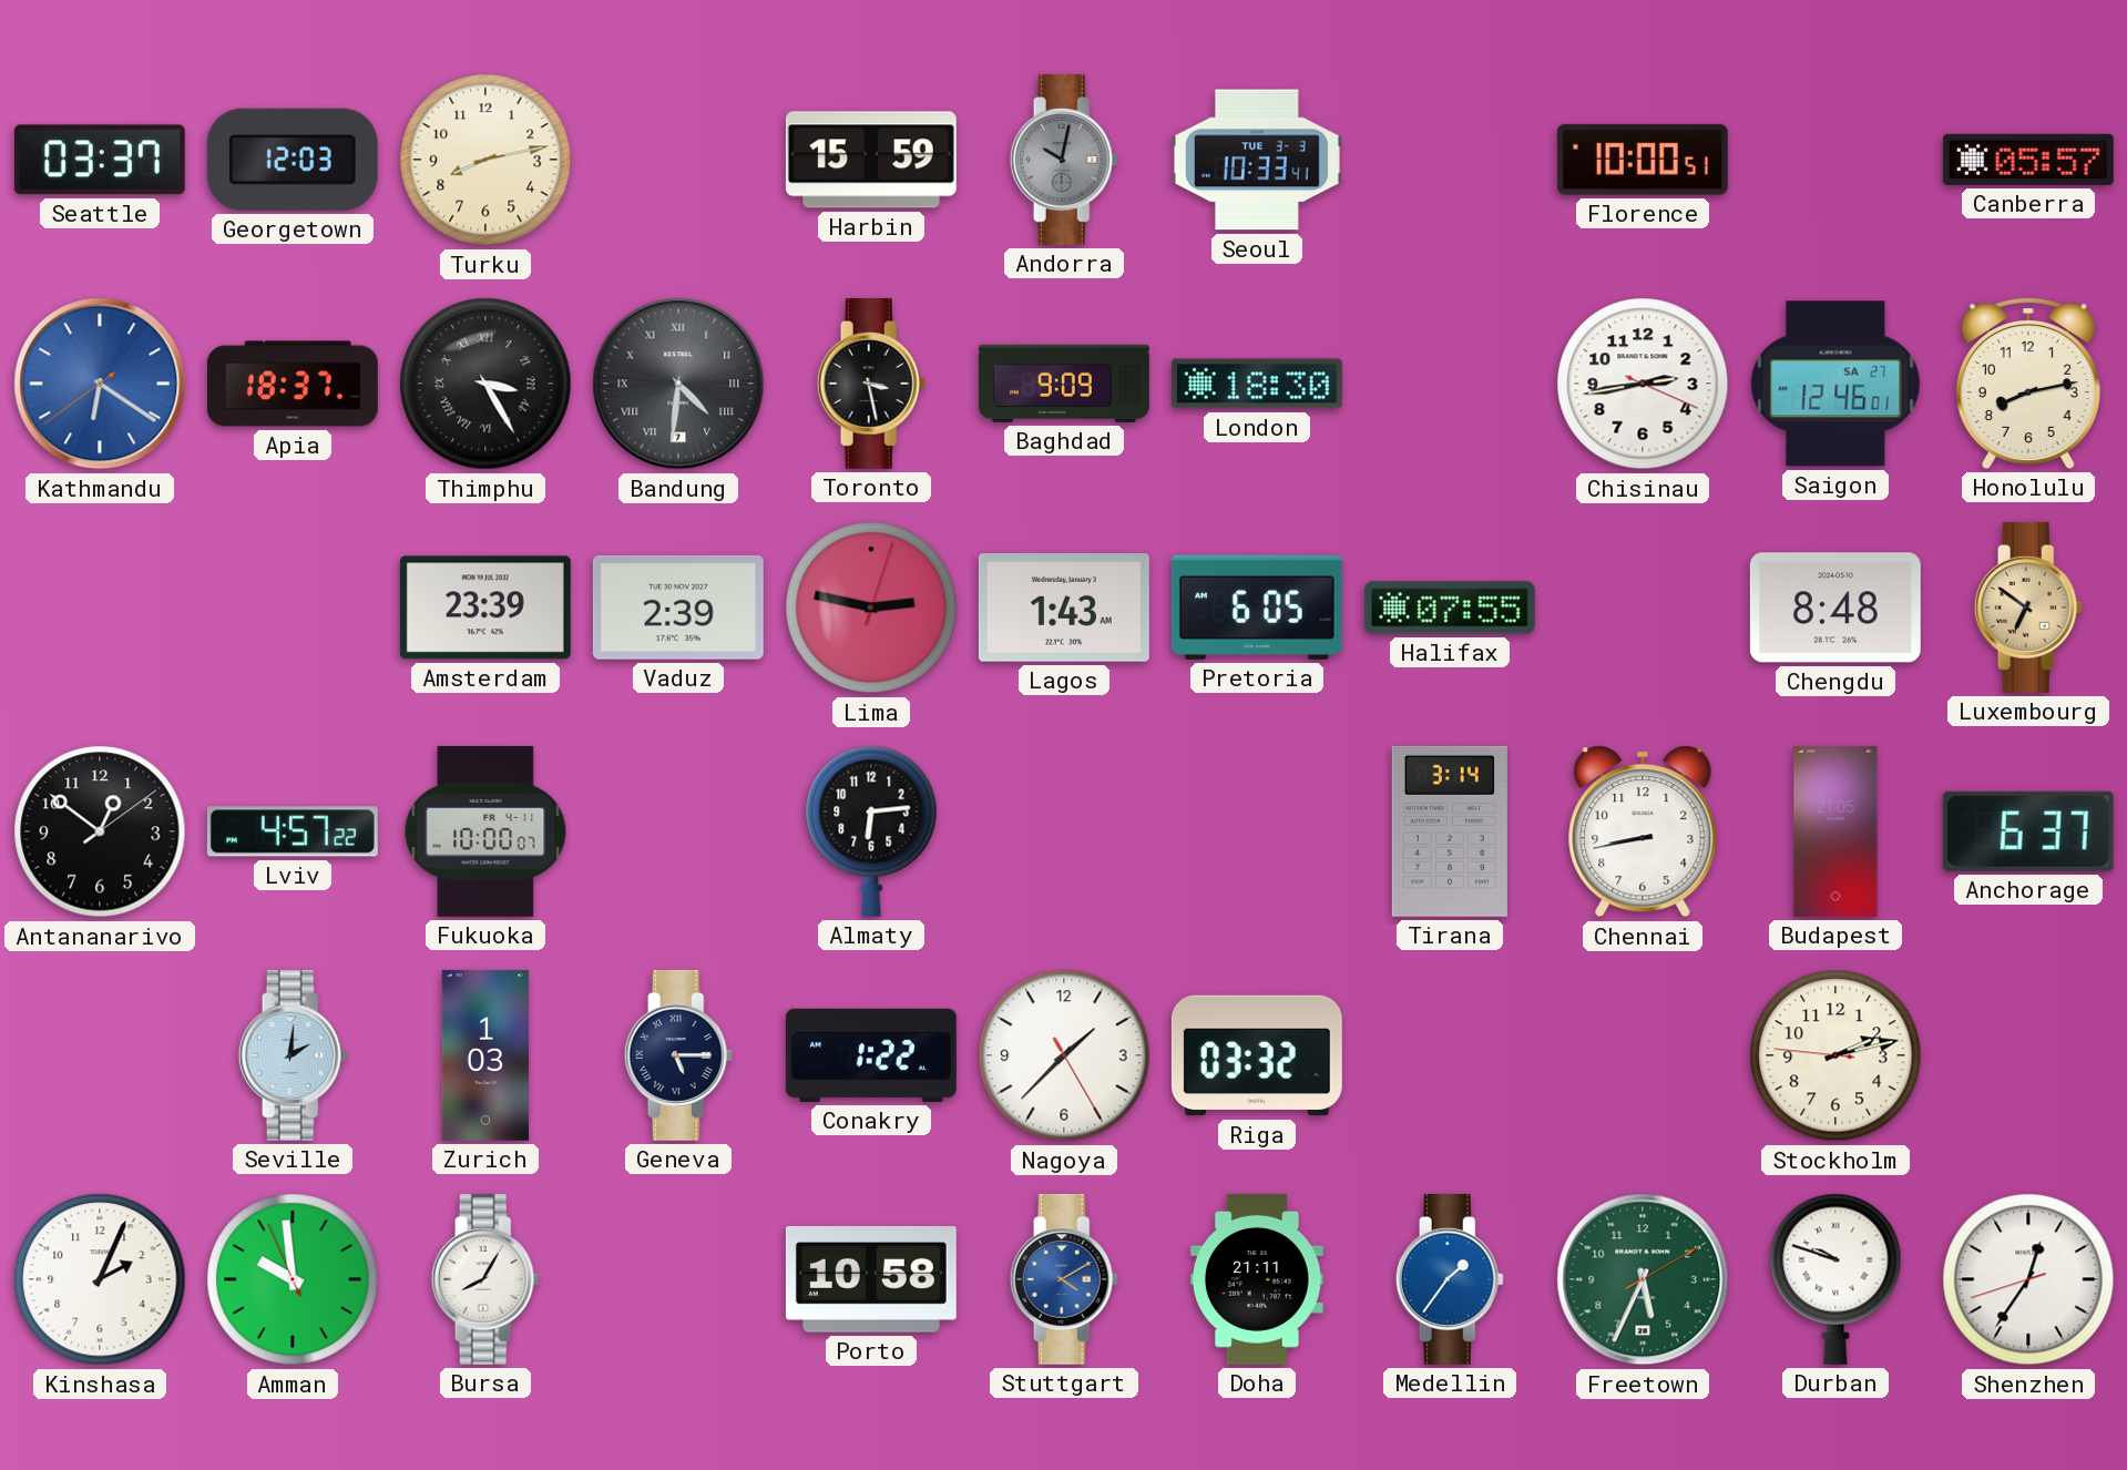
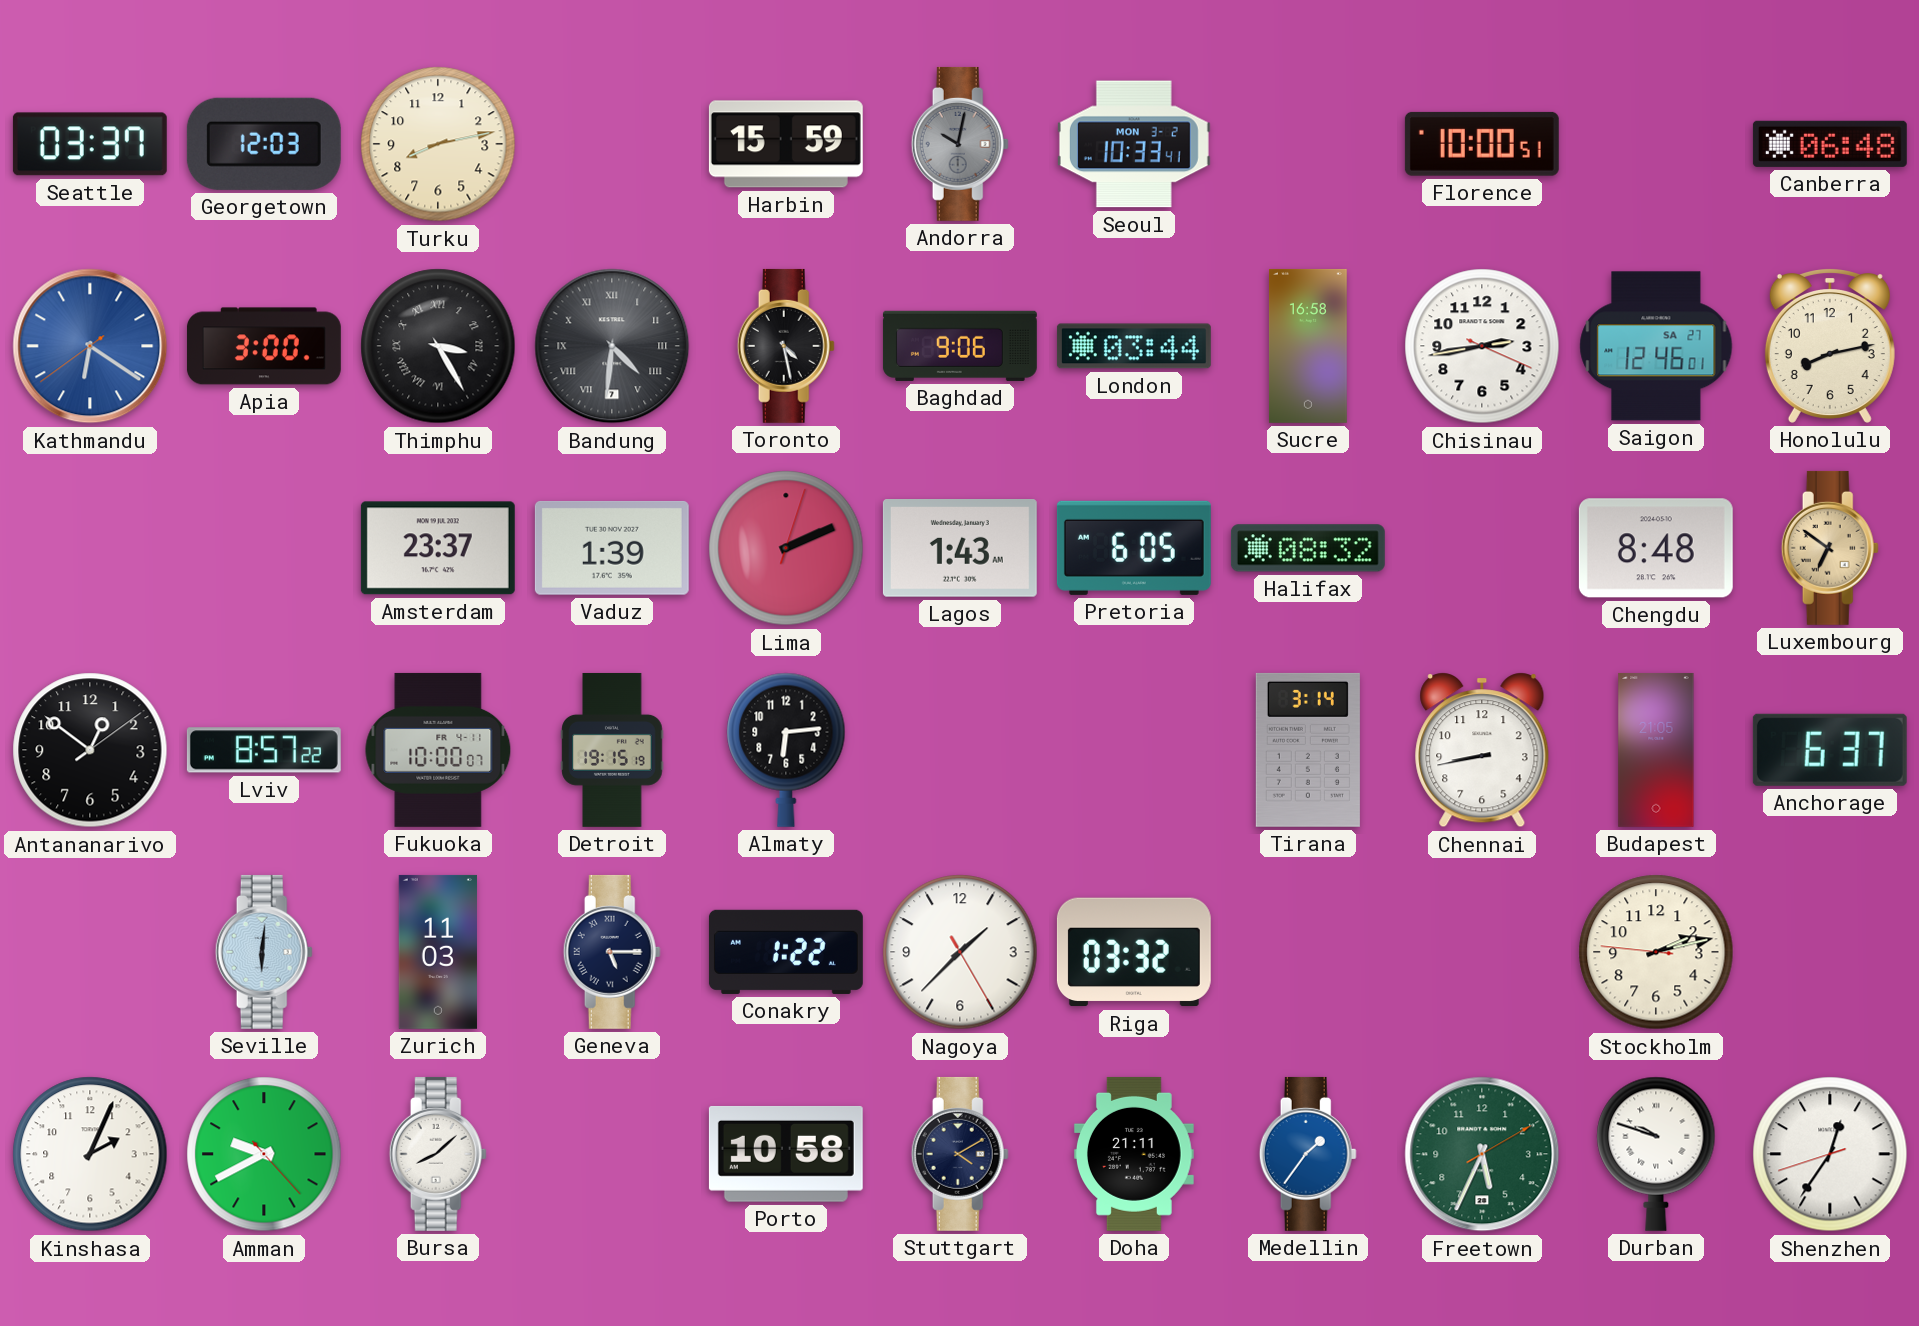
Seoul date: TUE 3-3 -> MON 3-2 (1134, 144)
Canberra: 05:57 -> 06:48 (1830, 144)
Apia: 18:37 -> 3:00 (264, 346)
Toronto: 3:28 -> 4:28 (786, 346)
Baghdad: 9:09 -> 9:06 (960, 346)
London: 18:30 -> 03:44 (1134, 346)
Sucre: none -> 16:58 (1308, 346)
Amsterdam: 23:39 -> 23:37 (438, 548)
Vaduz: 2:39 -> 1:39 (612, 548)
Lima: 2:47 -> 2:11 (786, 548)
Halifax: 07:55 -> 08:32 (1308, 548)
Lviv: 4:57 -> 8:57 (264, 750)
Detroit: none -> 19:15 (612, 750)
Seville: 2:01 -> 6:01 (264, 952)
Zurich: 1:03 -> 11:03 (438, 952)
Amman: 9:58 -> 9:40 (264, 1154)
Bursa: 8:05 -> 8:08 (438, 1154)
Stuttgart dial: blue -> navy (960, 1154)
